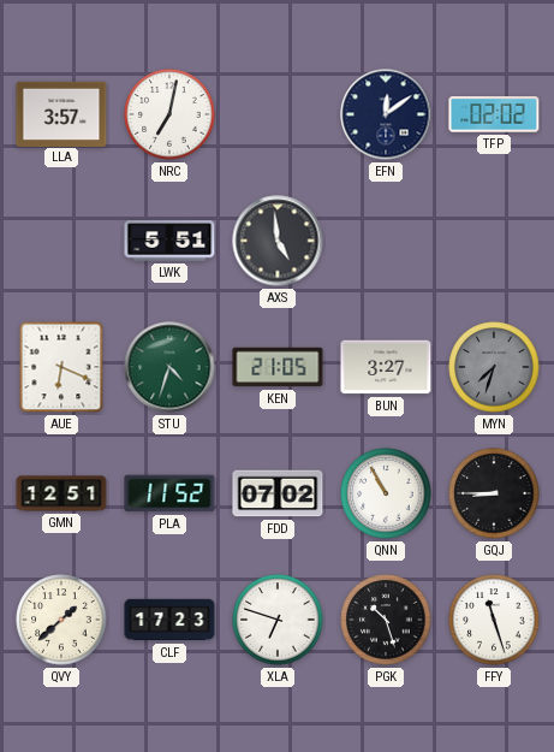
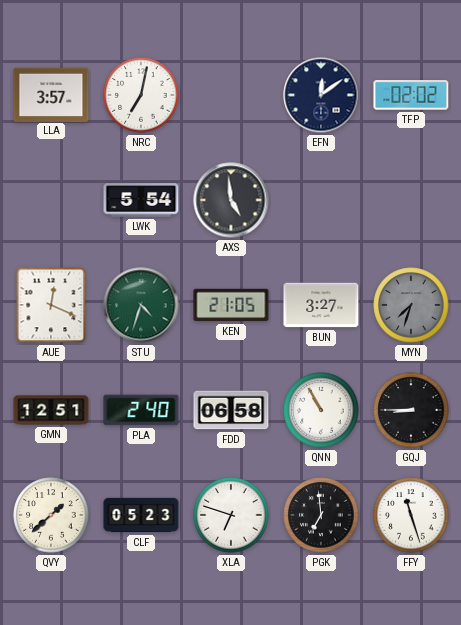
LWK: 5:51 -> 5:54 (141, 200)
AUE: 6:19 -> 12:19 (51, 305)
PLA: 11:52 -> 2:40 (141, 410)
FDD: 07:02 -> 06:58 (231, 410)
CLF: 17:23 -> 05:23 (141, 515)
PGK: 10:27 -> 6:59 (321, 515)
